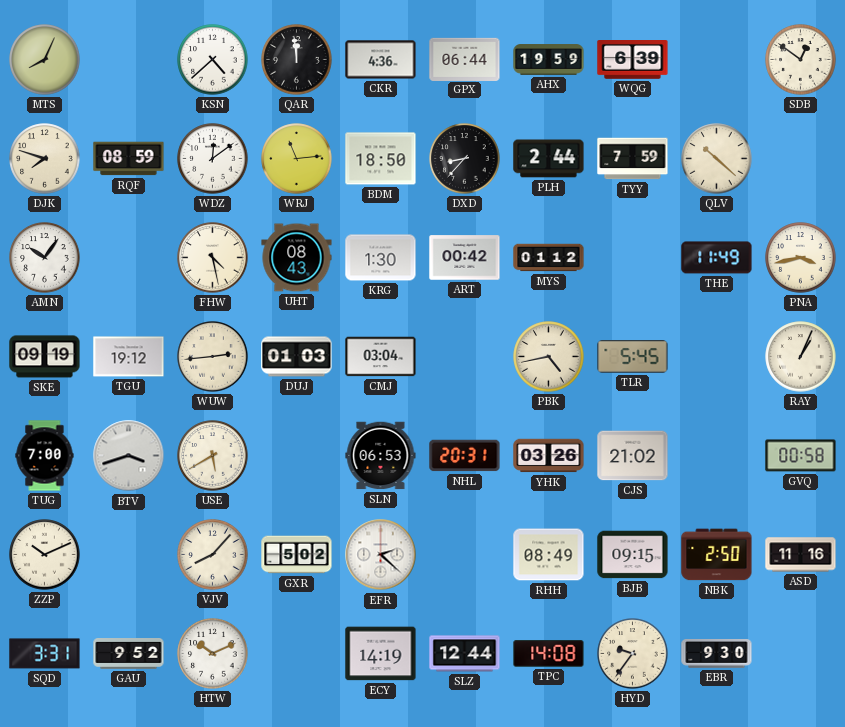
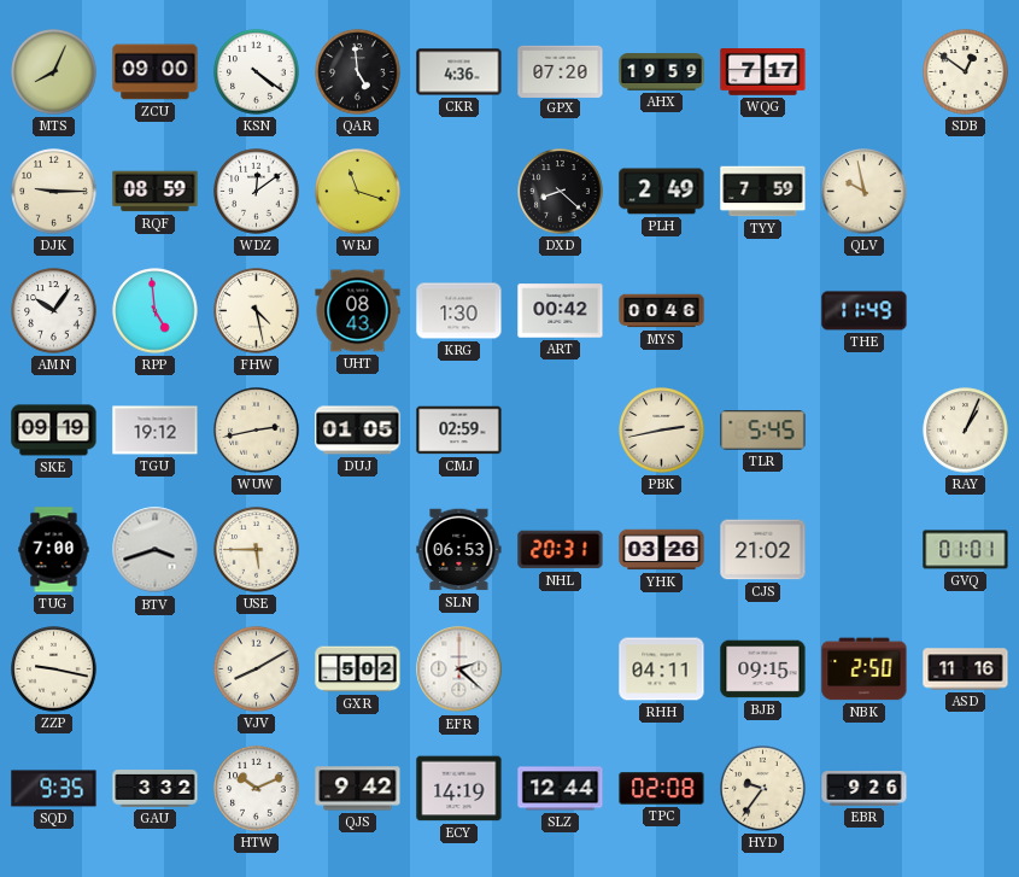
ZCU: none -> 09:00 (156, 72)
KSN: 4:38 -> 4:21 (257, 72)
QAR: 11:59 -> 4:59 (358, 72)
GPX: 06:44 -> 07:20 (561, 71)
WQG: 6:39 -> 7:17 (763, 72)
DJK: 7:48 -> 9:15 (54, 192)
WRJ: 11:14 -> 11:18 (358, 192)
BDM: 18:50 -> none (381, 159)
DXD: 8:37 -> 8:22 (561, 192)
PLH: 2:44 -> 2:49 (662, 192)
QLV: 10:22 -> 9:58 (865, 192)
RPP: none -> 4:59 (156, 311)
MYS: 01:12 -> 00:46 (662, 311)
PNA: 3:43 -> none (801, 258)
WUW: 2:44 -> 2:43 (257, 431)
DUJ: 01:03 -> 01:05 (358, 431)
CMJ: 03:04 -> 02:59 (459, 431)
PBK: 4:43 -> 2:43 (662, 431)
USE: 5:40 -> 5:45 (257, 550)
GVQ: 00:58 -> 01:01 (966, 550)
ZZP: 10:11 -> 9:17 (54, 670)
VJV: 8:07 -> 8:10 (257, 670)
RHH: 08:49 -> 04:11 (662, 670)
SQD: 3:31 -> 9:35 (54, 789)
GAU: 9:52 -> 3:32 (156, 789)
QJS: none -> 9:42 (358, 789)
TPC: 14:08 -> 02:08 (662, 789)
EBR: 9:30 -> 9:26 (865, 789)
